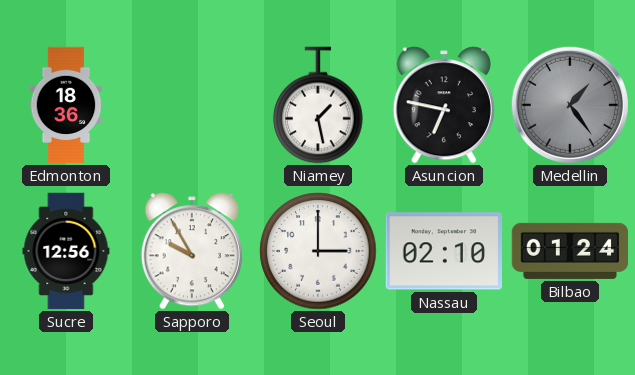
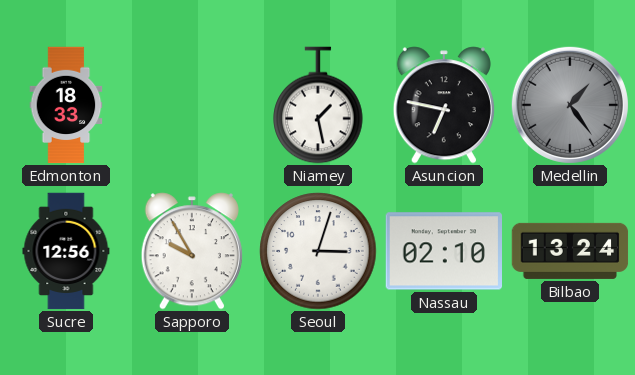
Edmonton: 18:36 -> 18:33 (66, 105)
Seoul: 3:00 -> 3:03 (318, 251)
Bilbao: 01:24 -> 13:24 (570, 251)
